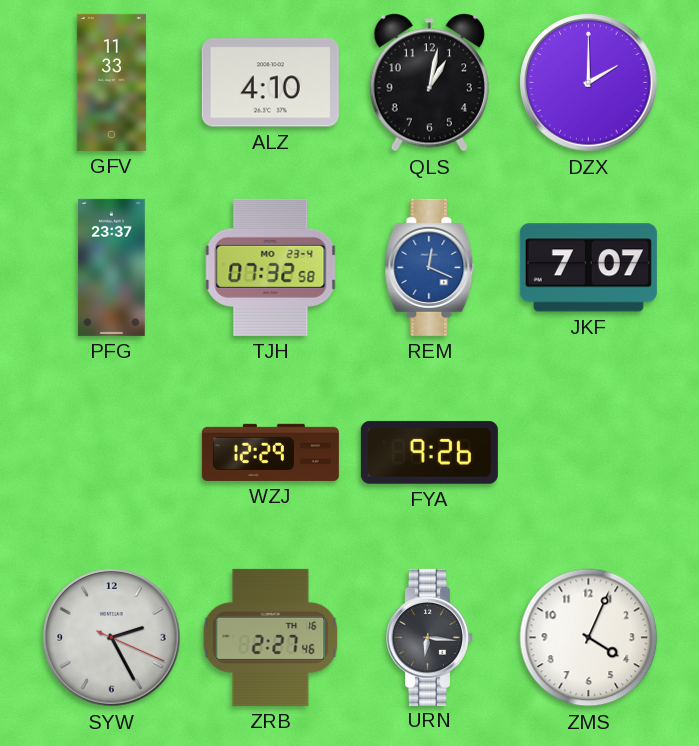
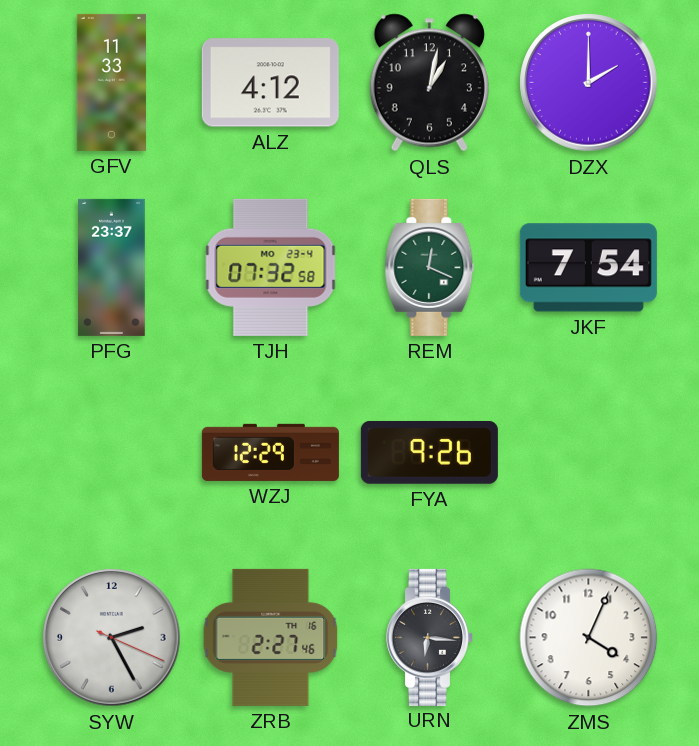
ALZ: 4:10 -> 4:12 (270, 83)
REM dial: blue -> green (430, 267)
JKF: 7:07 -> 7:54 (588, 268)
